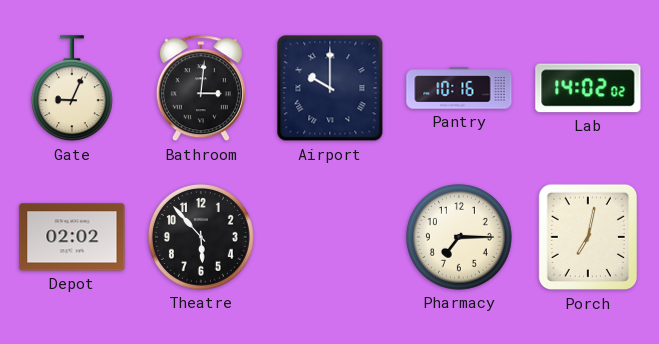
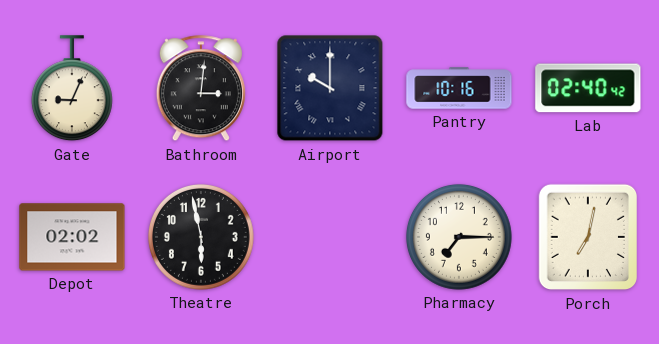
Lab: 14:02 -> 02:40 (588, 88)
Theatre: 5:53 -> 5:58 (201, 237)
